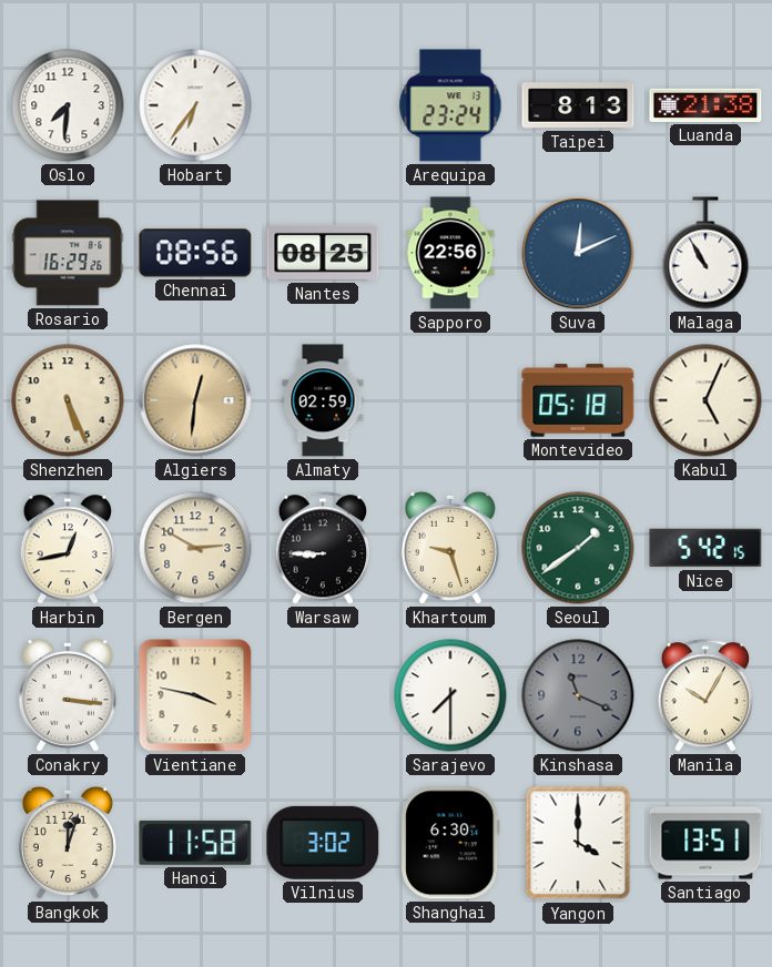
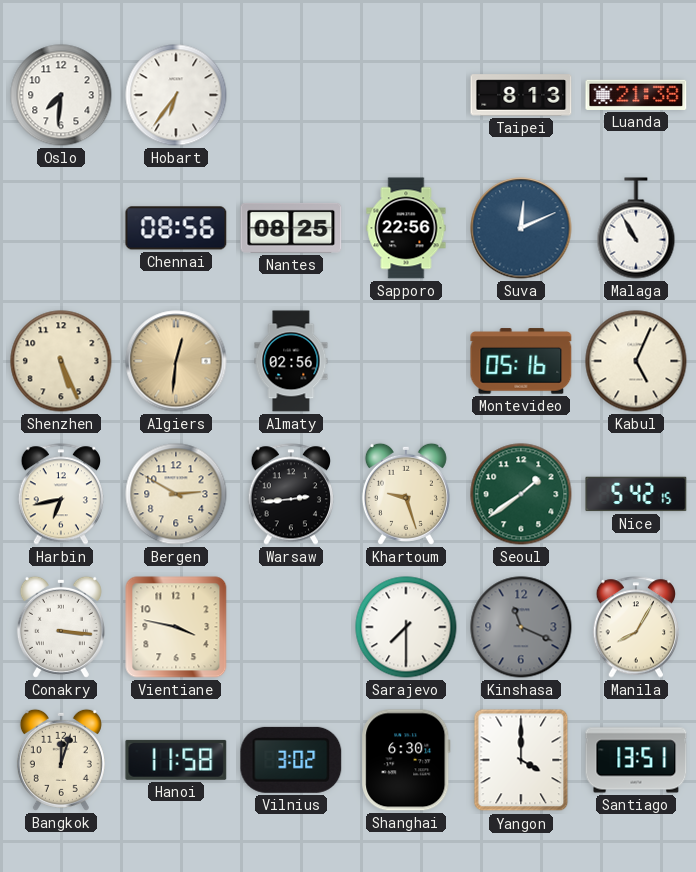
Arequipa: 23:24 -> none (450, 105)
Rosario: 16:29 -> none (68, 253)
Almaty: 02:59 -> 02:56 (291, 361)
Montevideo: 05:18 -> 05:16 (521, 361)
Harbin: 12:43 -> 6:43 (60, 494)
Warsaw: 8:45 -> 2:44 (290, 494)
Manila: 10:05 -> 8:05 (635, 627)
